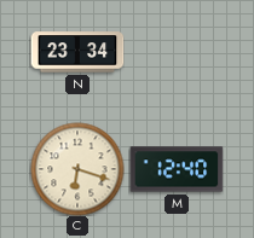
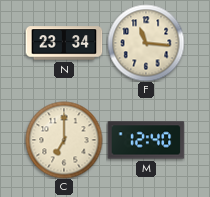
F: none -> 11:16 (146, 43)
C: 6:18 -> 7:00 (64, 140)
